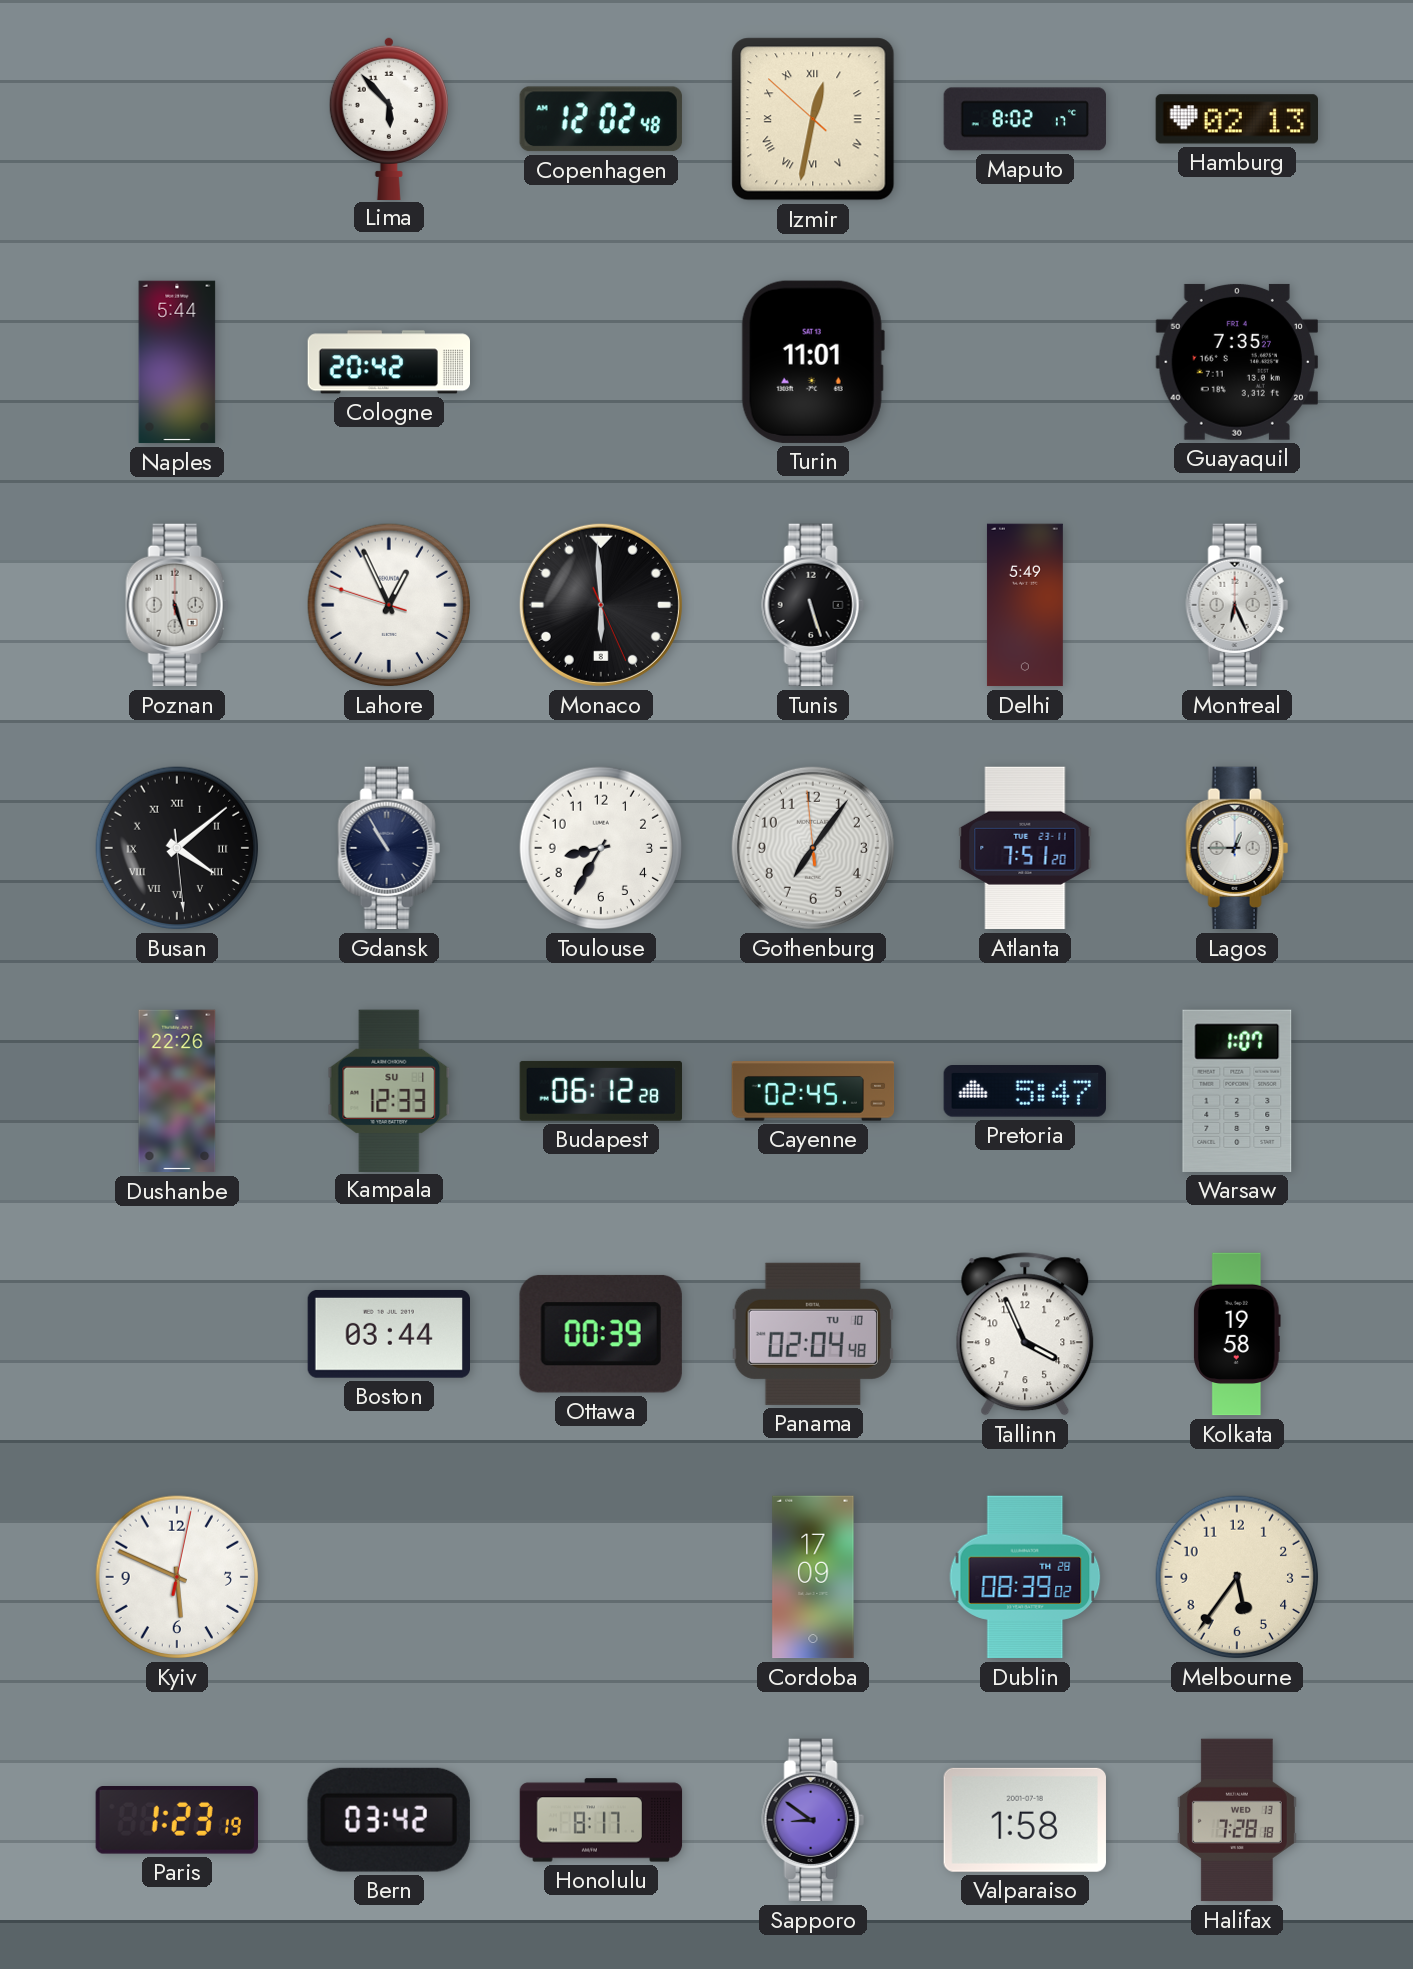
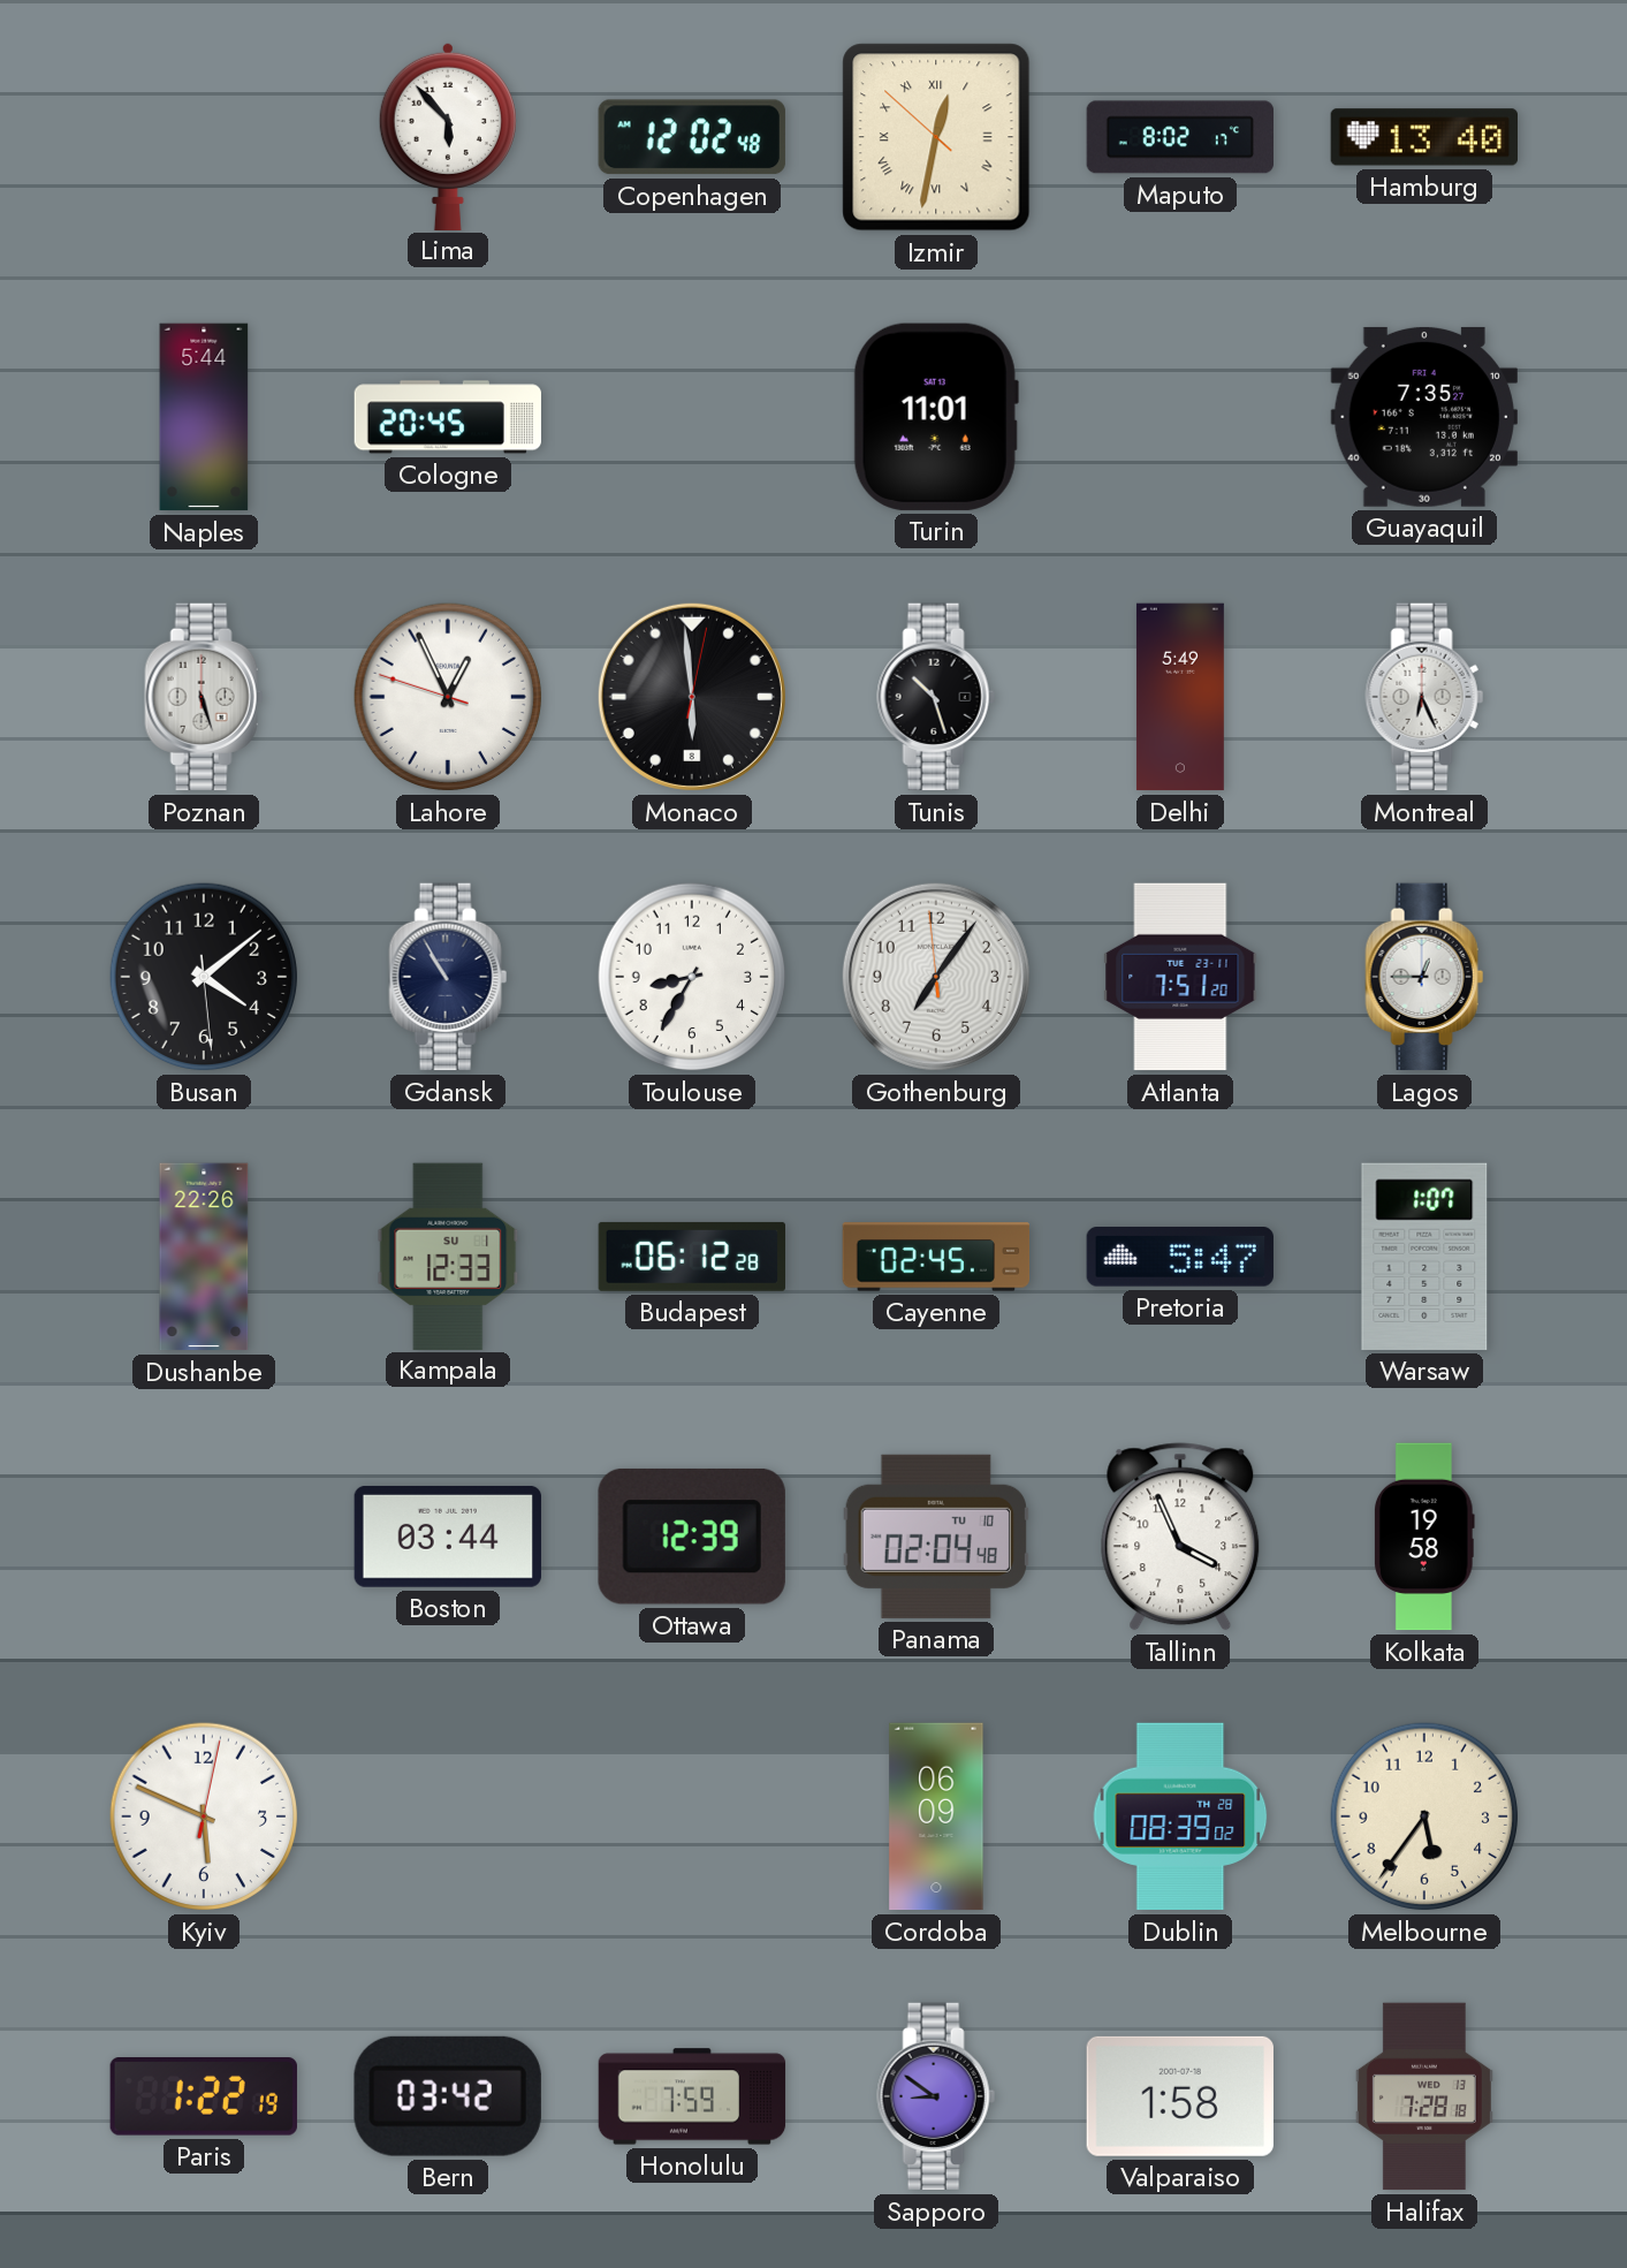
Hamburg: 02:13 -> 13:40 (1423, 137)
Cologne: 20:42 -> 20:45 (447, 417)
Monaco: 5:59:26 -> 5:59:02 (692, 697)
Tunis: 5:27 -> 10:27 (936, 697)
Busan numerals: Roman -> Arabic (204, 977)
Ottawa: 00:39 -> 12:39 (692, 1537)
Cordoba: 17:09 -> 06:09 (936, 1816)
Paris: 1:23 -> 1:22 (204, 2096)
Honolulu: 8:17 -> 7:59 (692, 2096)
